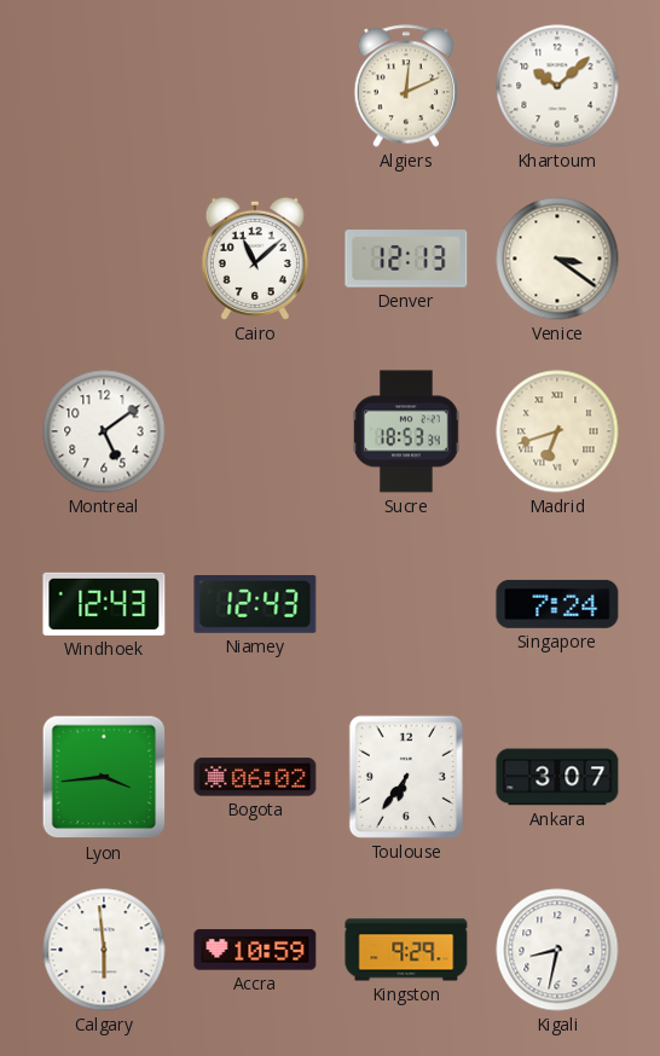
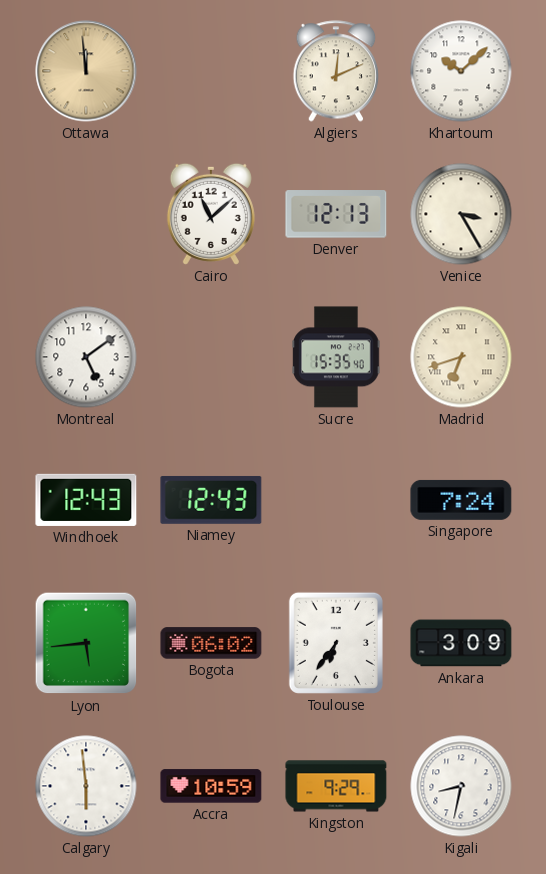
Ottawa: none -> 11:59 (86, 71)
Venice: 3:21 -> 3:25 (461, 214)
Sucre: 18:53 -> 15:35 (336, 357)
Lyon: 3:44 -> 5:44 (86, 643)
Ankara: 3:07 -> 3:09 (461, 643)
